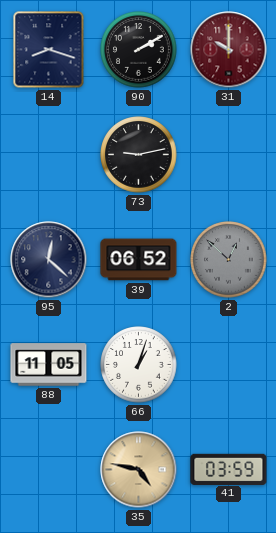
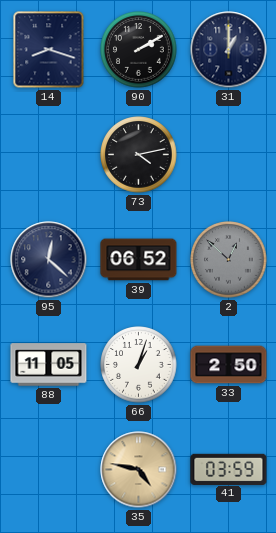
31: 10:00 -> 1:00 (229, 50)
31 dial: burgundy -> navy (229, 50)
73: 9:13 -> 4:13 (139, 155)
33: none -> 2:50 (229, 365)
